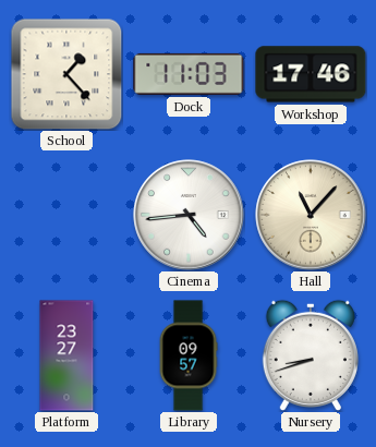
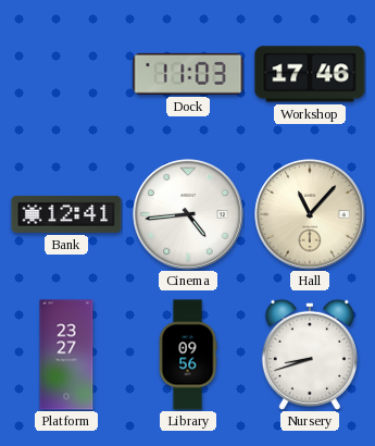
School: 1:23 -> none (66, 74)
Bank: none -> 12:41 (66, 214)
Library: 09:57 -> 09:56 (188, 355)
